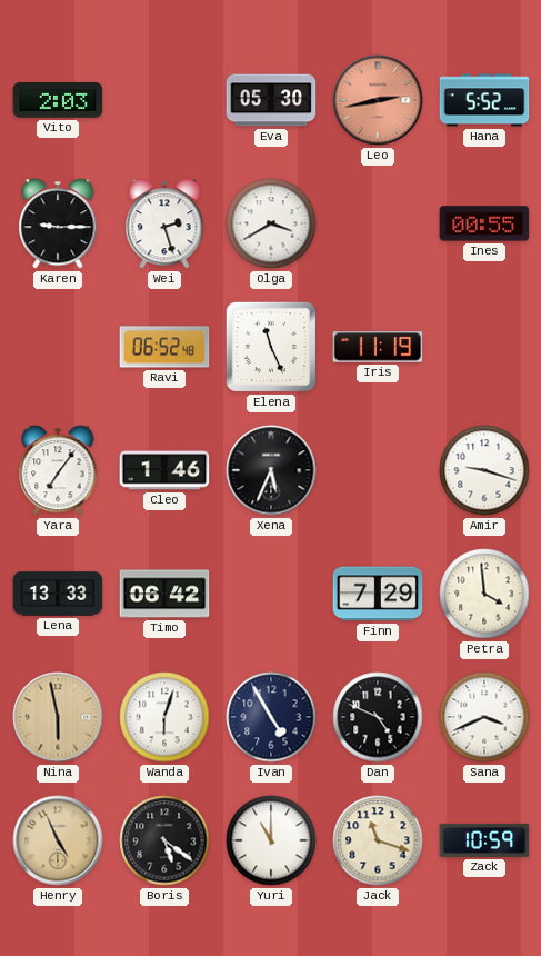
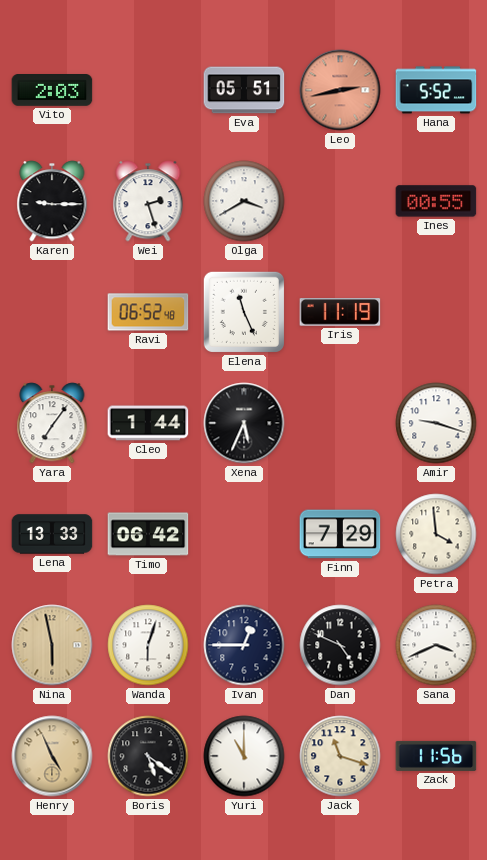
Eva: 05:30 -> 05:51 (244, 90)
Cleo: 1:46 -> 1:44 (148, 423)
Ivan: 4:55 -> 12:45 (244, 645)
Zack: 10:59 -> 11:56 (436, 756)
